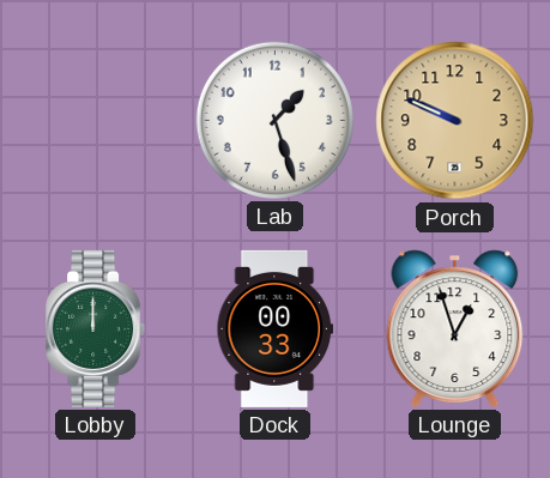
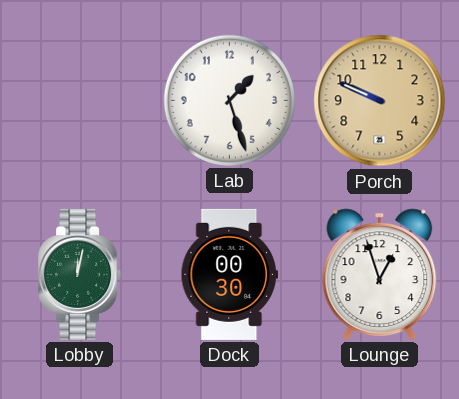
Lobby: 12:00 -> 12:02 (80, 274)
Dock: 00:33 -> 00:30 (229, 274)
